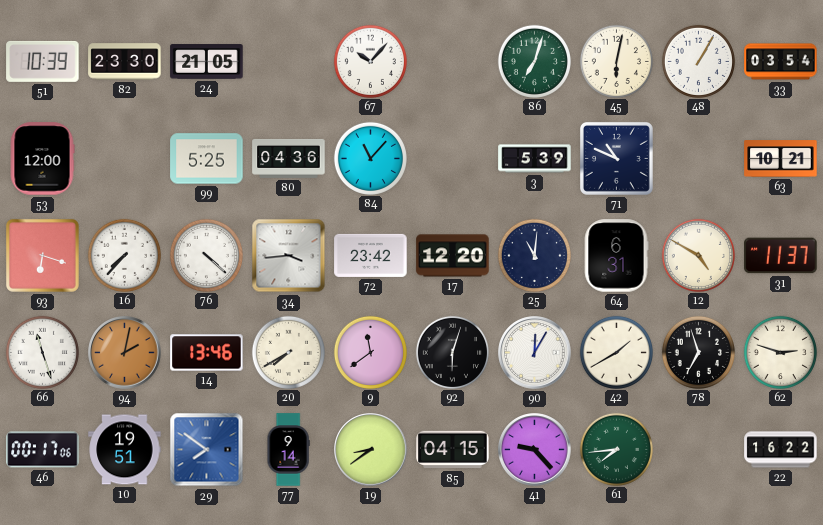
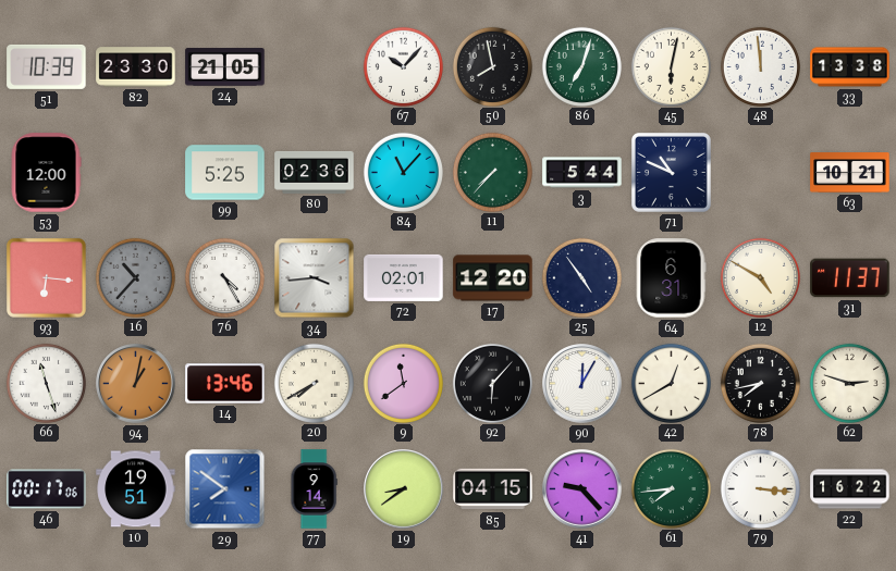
50: none -> 7:58 (492, 66)
48: 1:05 -> 11:59 (760, 66)
33: 03:54 -> 13:38 (850, 67)
80: 04:36 -> 02:36 (315, 172)
11: none -> 7:37 (492, 172)
3: 5:39 -> 5:44 (582, 173)
93: 6:18 -> 6:16 (46, 277)
16: 7:37 -> 10:37 (135, 277)
16 dial: white -> grey (135, 277)
76: 4:22 -> 4:25 (224, 277)
72: 23:42 -> 02:01 (404, 277)
25: 11:01 -> 4:54 (581, 277)
94: 2:02 -> 1:02 (136, 384)
92: 6:03 -> 6:07 (492, 383)
42: 1:40 -> 12:40 (671, 383)
78: 6:57 -> 7:43 (760, 383)
79: none -> 3:16 (760, 488)
